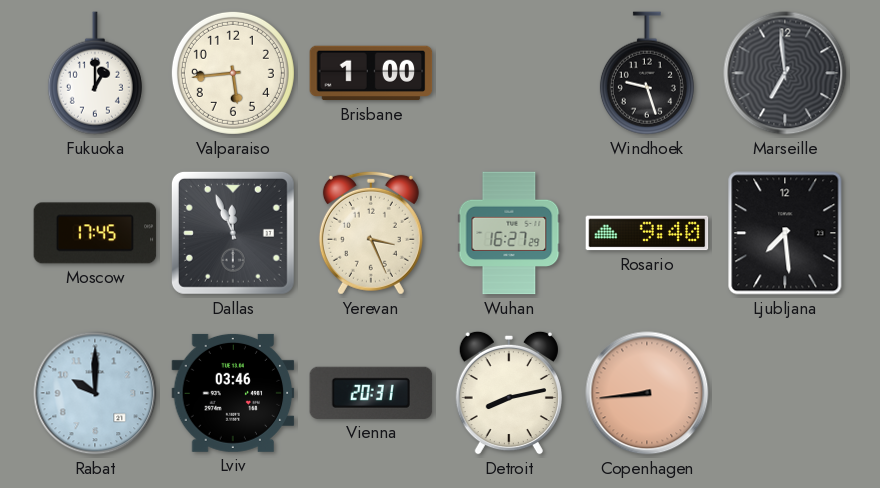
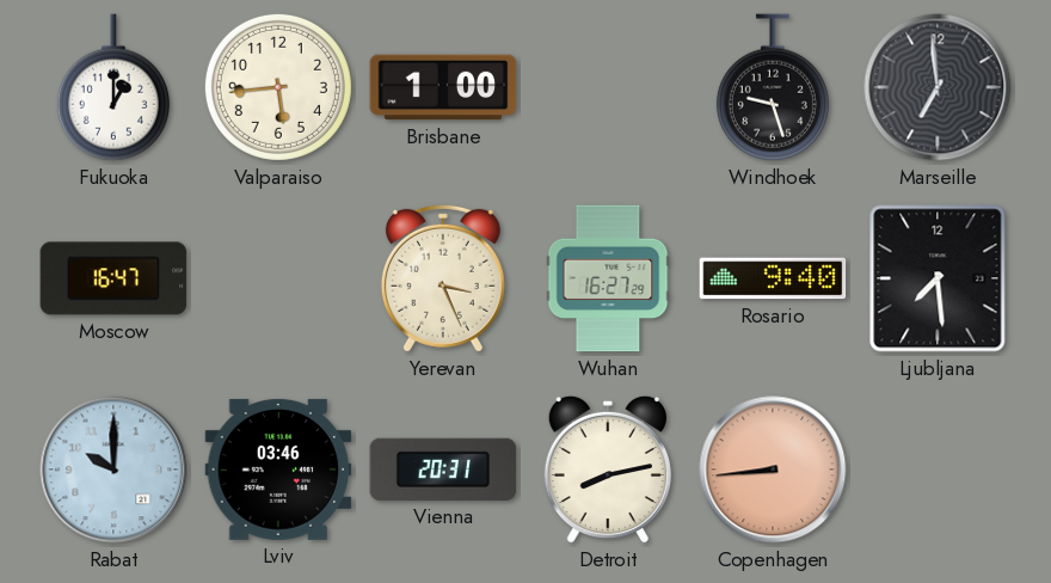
Moscow: 17:45 -> 16:47 (113, 278)
Dallas: 11:56 -> none (233, 233)
